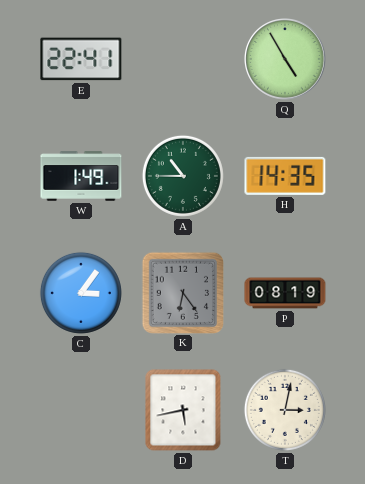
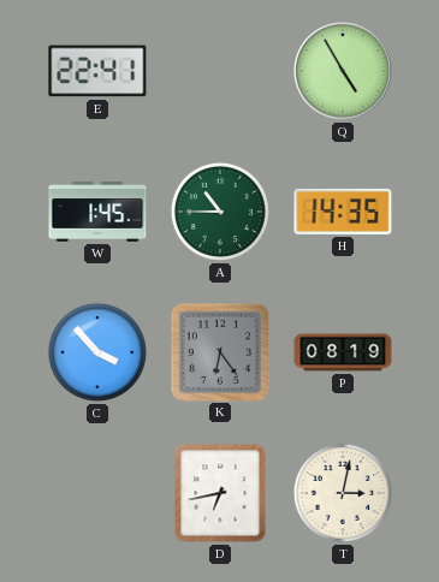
W: 1:49 -> 1:45 (97, 212)
C: 3:06 -> 3:53 (97, 352)
D: 5:43 -> 6:43 (220, 493)
